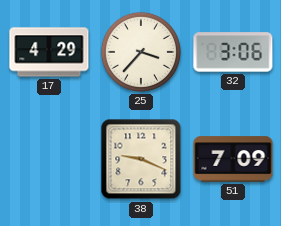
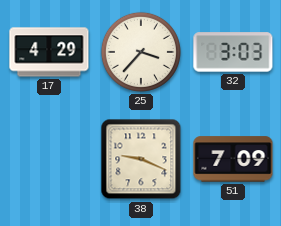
32: 3:06 -> 3:03 (233, 52)
